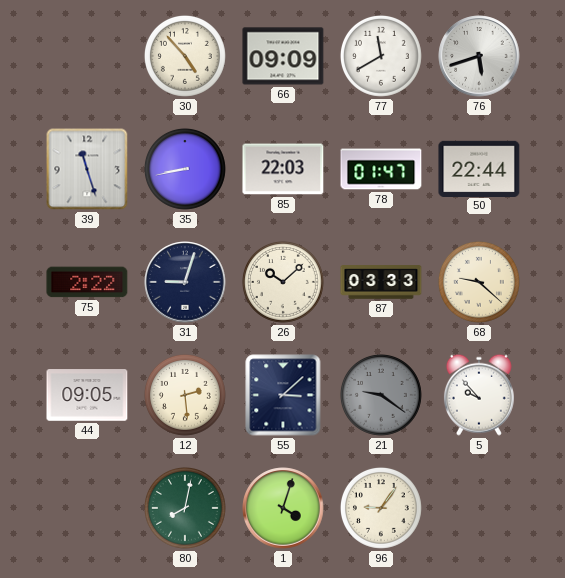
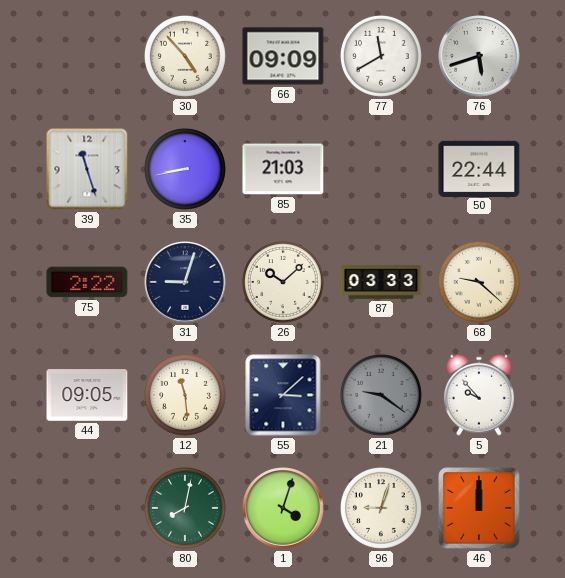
85: 22:03 -> 21:03 (283, 169)
78: 01:47 -> none (381, 169)
12: 2:29 -> 11:29 (185, 395)
96: 9:06 -> 9:03 (381, 508)
46: none -> 12:00 (479, 508)
